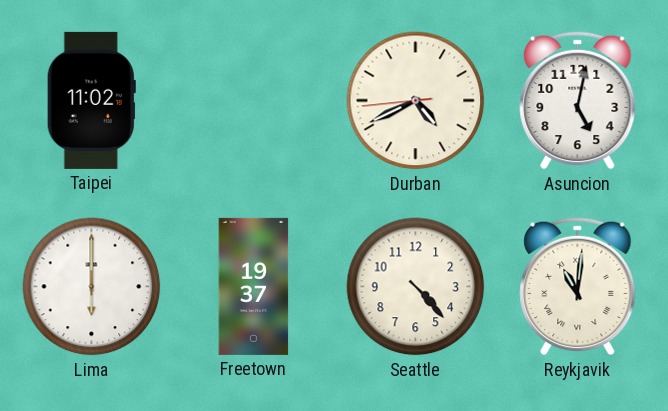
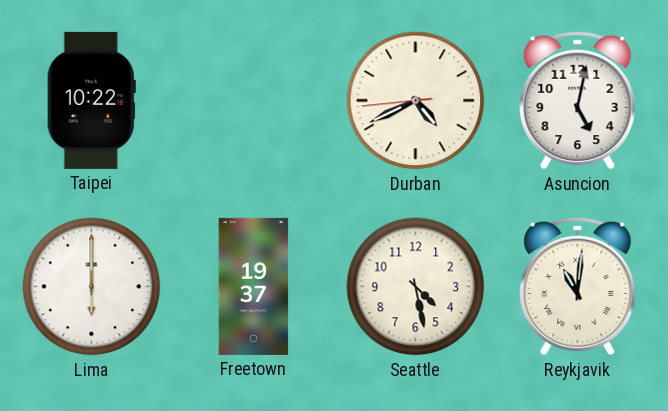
Taipei: 11:02 -> 10:22 (91, 100)
Seattle: 4:23 -> 4:28 (416, 287)
